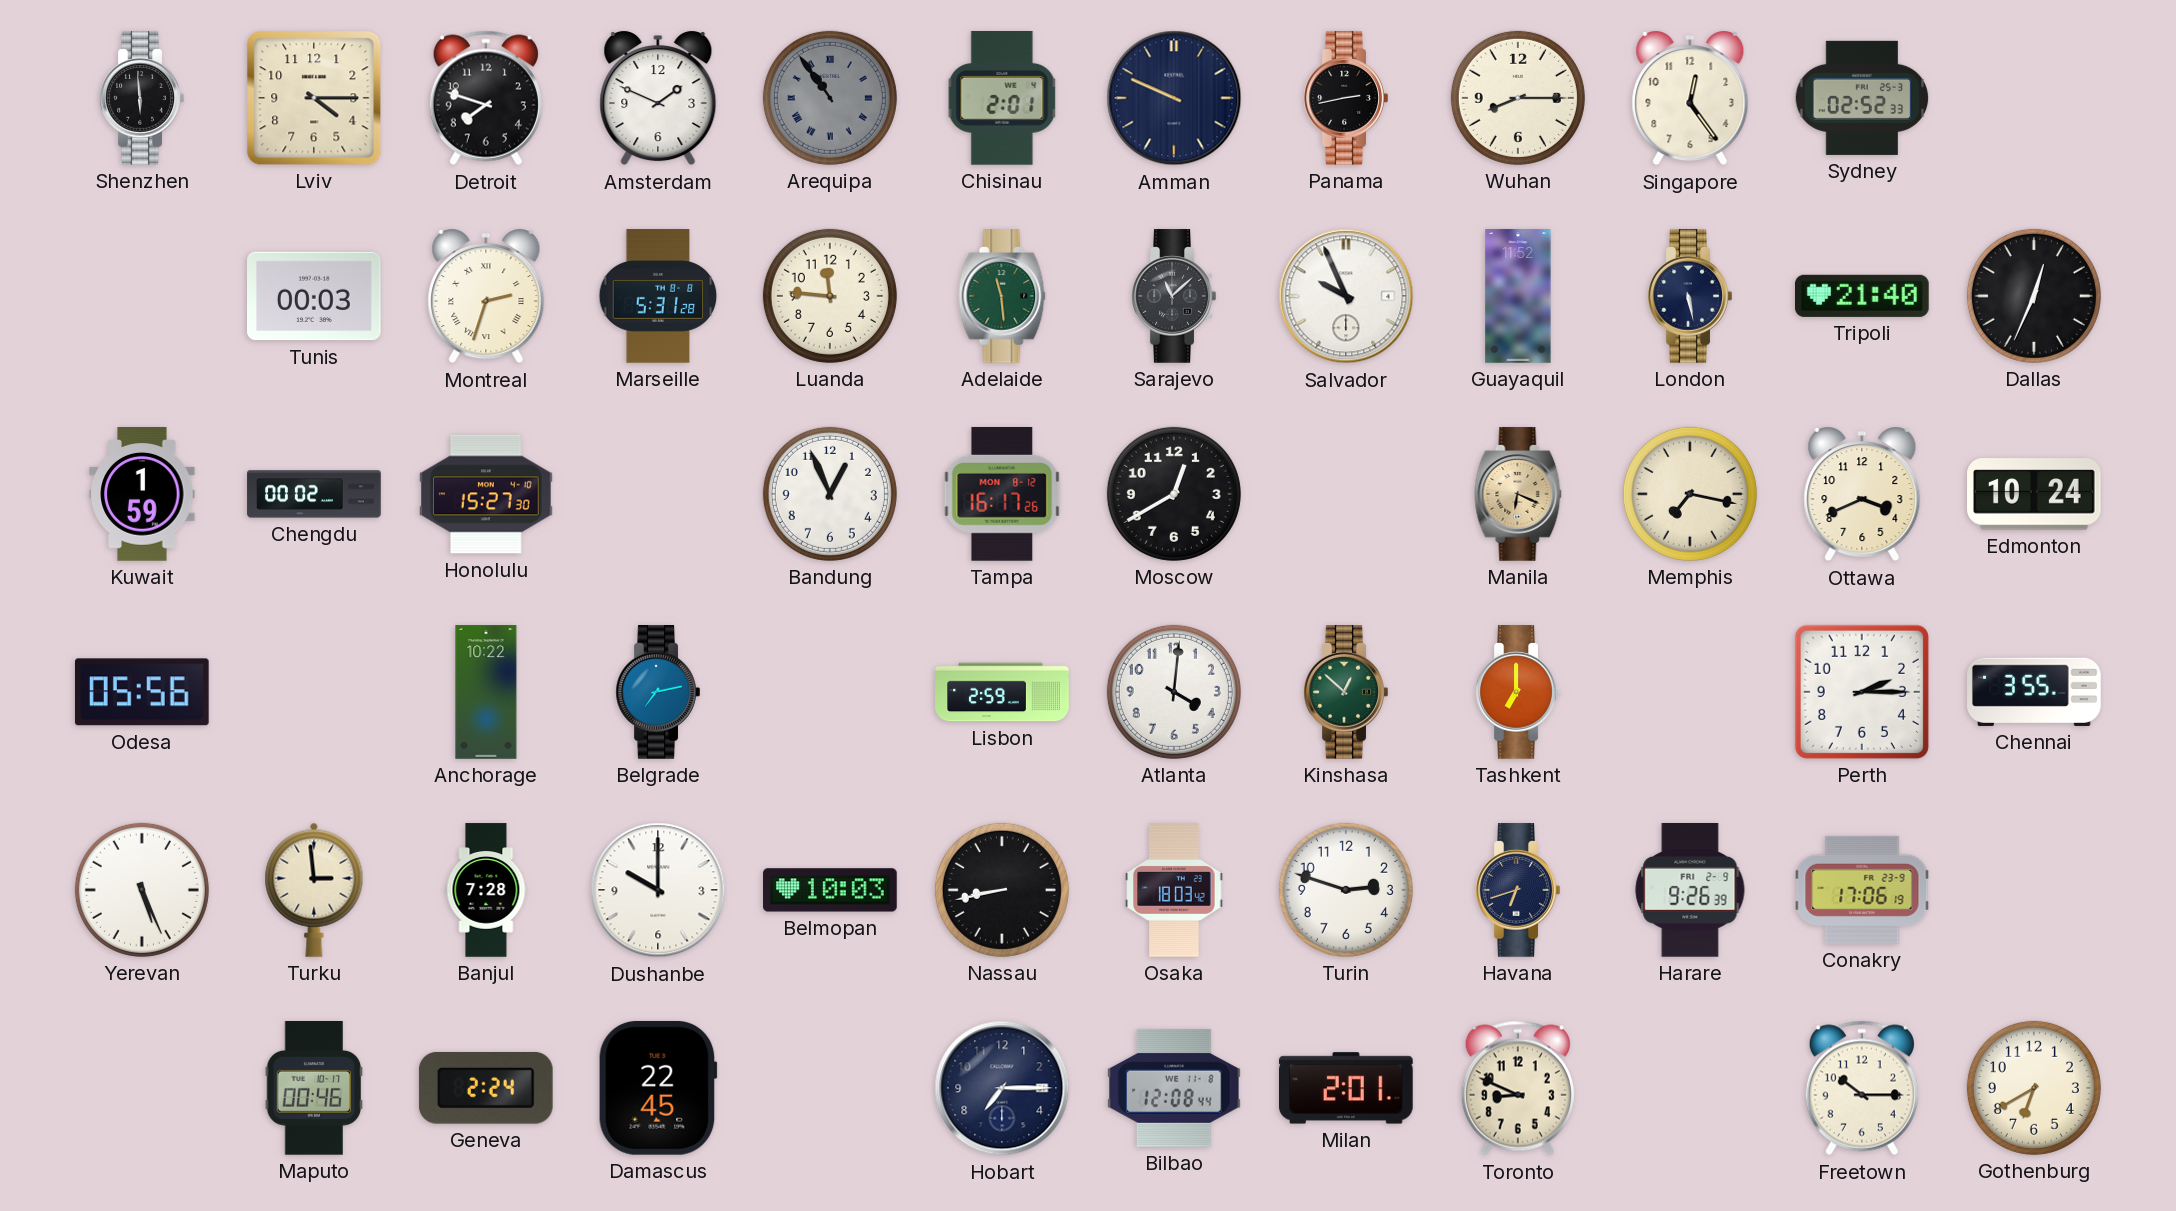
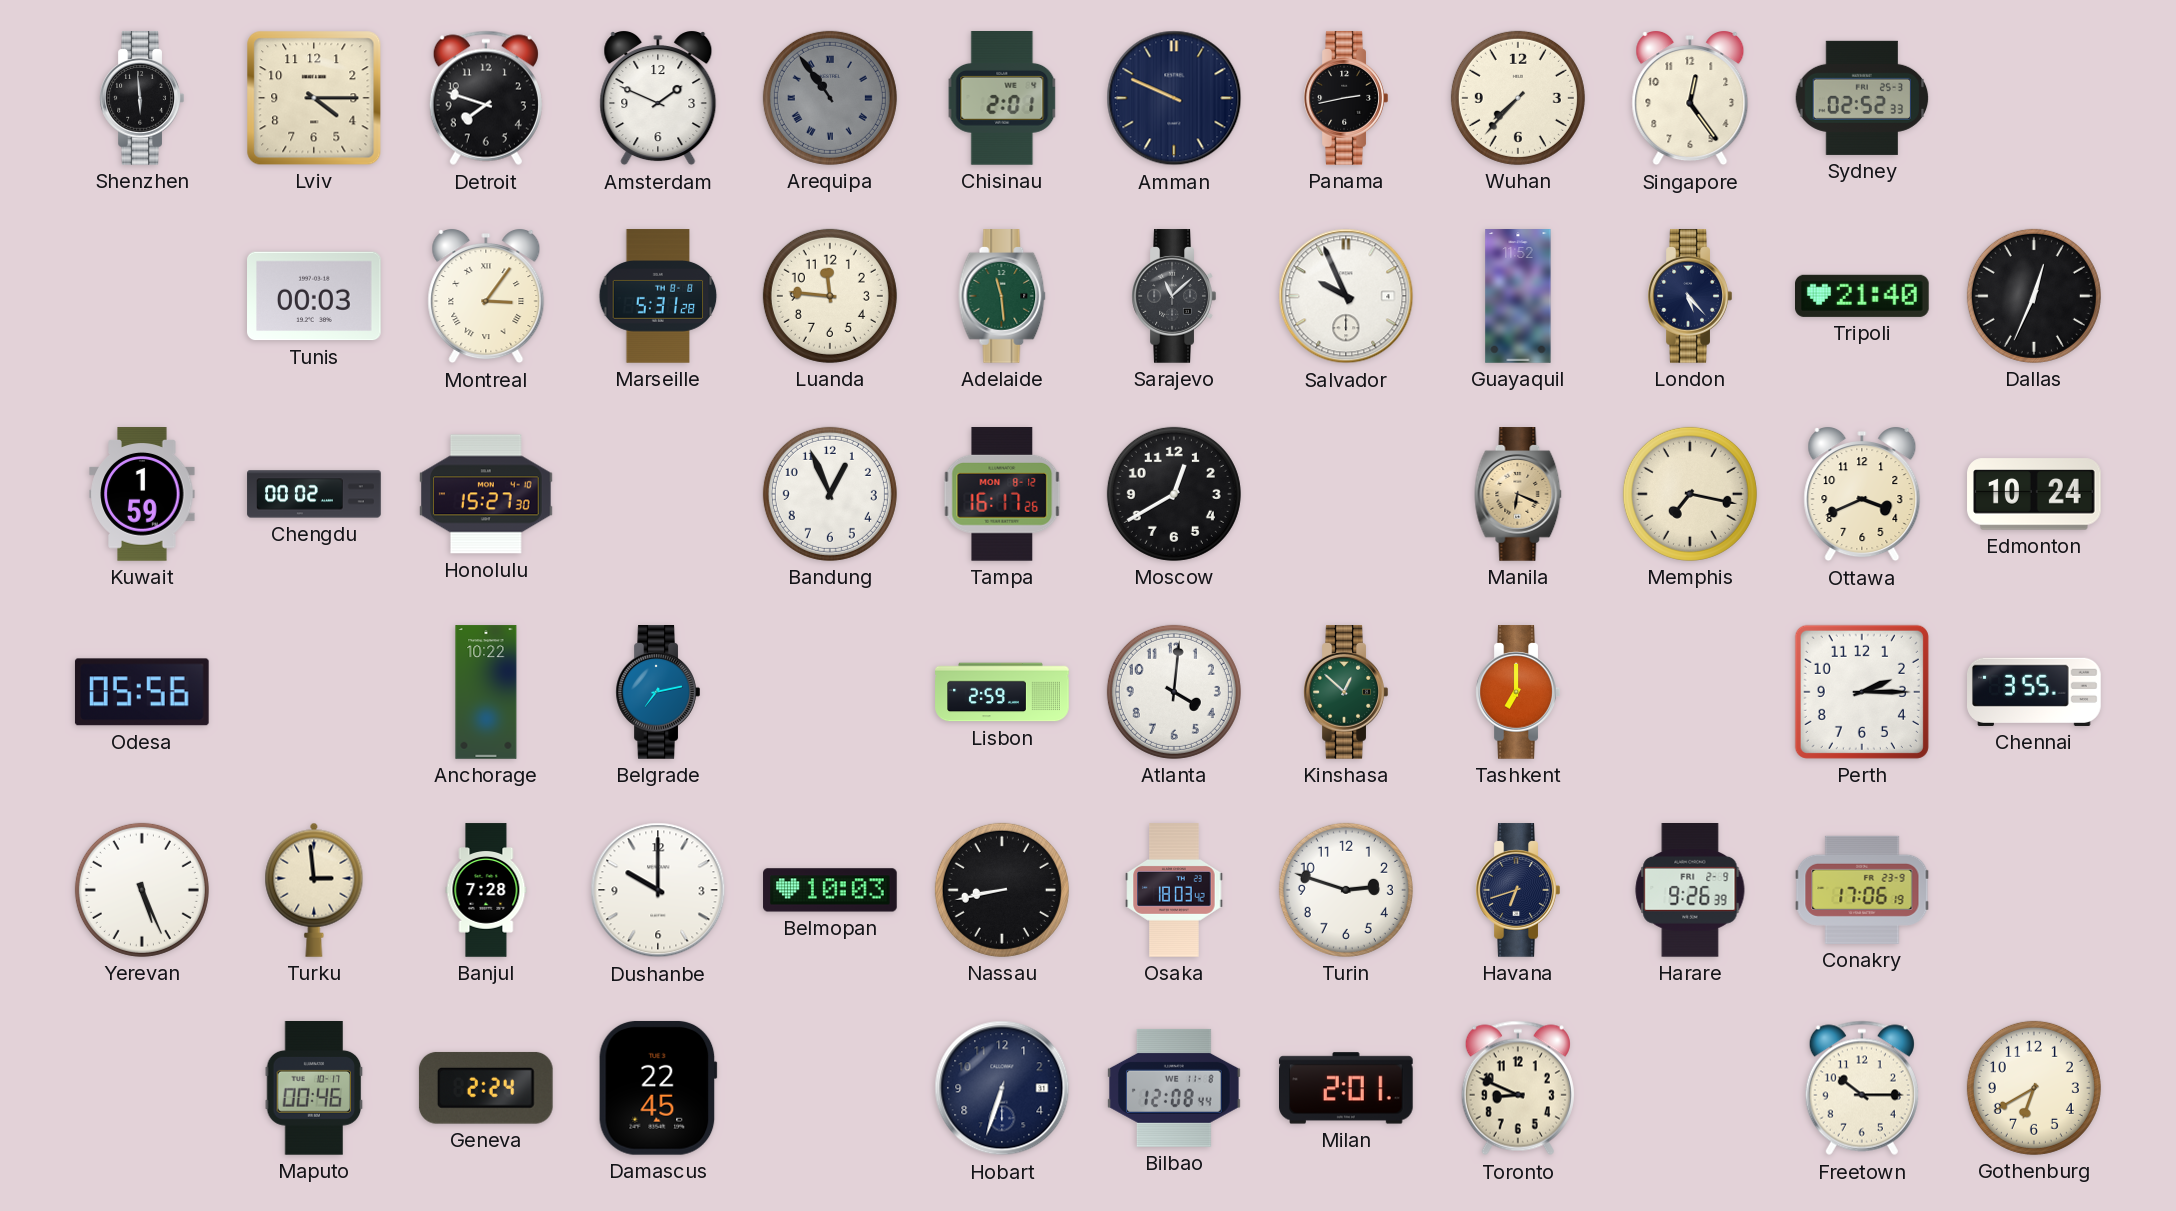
Wuhan: 8:15 -> 7:37 (1518, 98)
Montreal: 2:33 -> 3:06 (486, 297)
London: 5:28 -> 5:23 (1690, 296)
Hobart: 7:15 -> 6:33 (1002, 1088)
